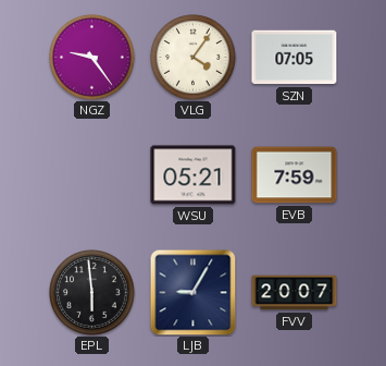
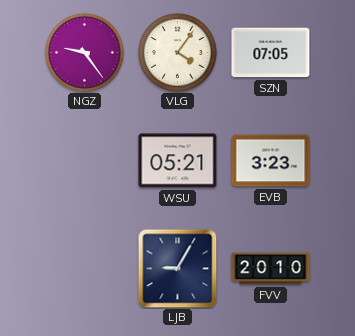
EVB: 7:59 -> 3:23 (271, 161)
EPL: 5:59 -> none (92, 293)
FVV: 20:07 -> 20:10 (271, 269)
